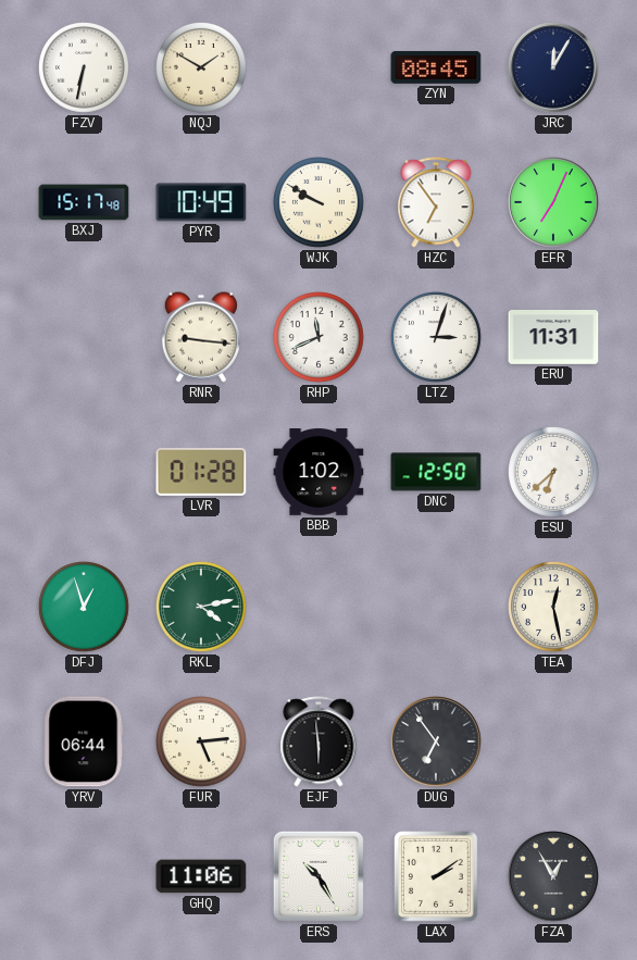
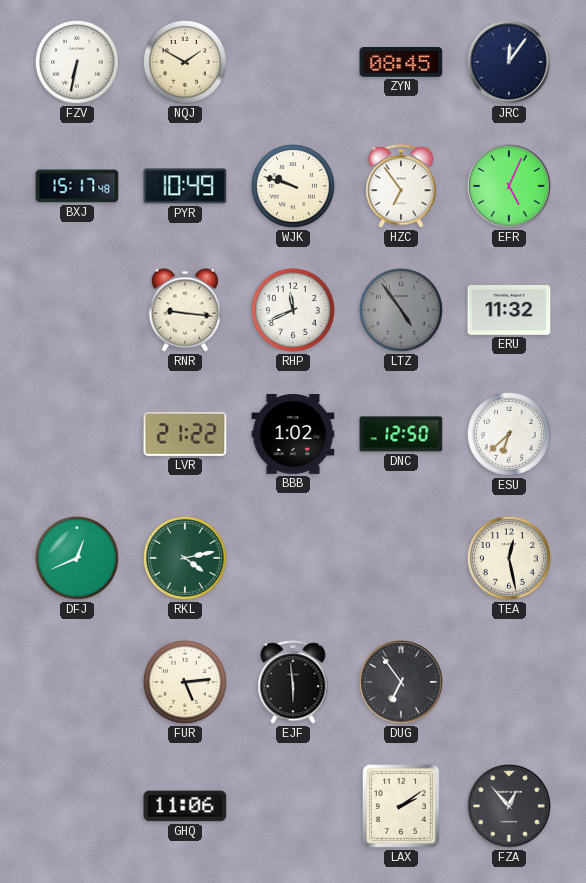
JRC: 12:05 -> 12:06 (509, 62)
WJK: 9:50 -> 9:48 (294, 187)
EFR: 7:04 -> 5:04 (509, 186)
LTZ: 3:03 -> 4:54 (402, 311)
LTZ dial: white -> grey (402, 311)
ERU: 11:31 -> 11:32 (509, 311)
LVR: 01:28 -> 21:22 (185, 434)
DFJ: 12:57 -> 12:41 (78, 559)
YRV: 06:44 -> none (84, 741)
ERS: 10:25 -> none (318, 876)
FZA: 12:55 -> 12:53 (509, 806)
